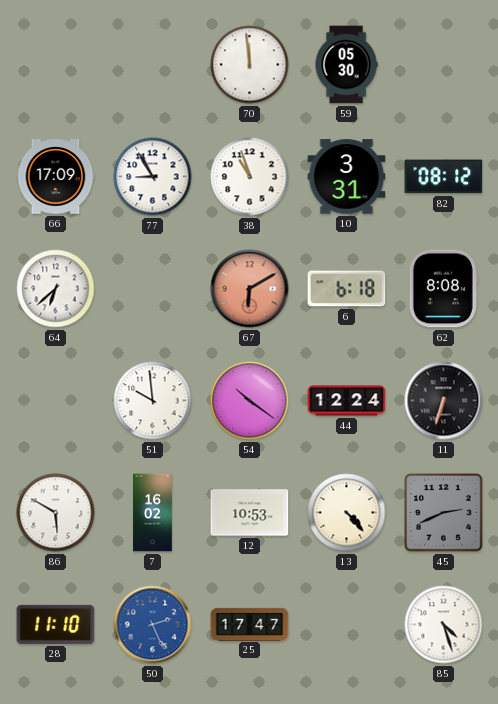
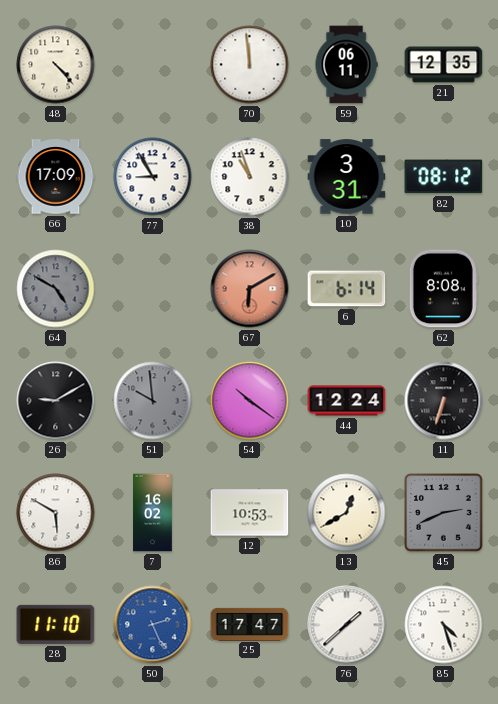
48: none -> 4:23 (56, 65)
59: 05:30 -> 06:11 (346, 65)
21: none -> 12:35 (444, 65)
64: 6:38 -> 4:50 (56, 289)
64 dial: white -> grey (56, 289)
6: 6:18 -> 6:14 (347, 289)
26: none -> 9:10 (56, 401)
51 dial: white -> grey (153, 401)
13: 4:23 -> 12:40 (347, 513)
76: none -> 1:38 (347, 625)
